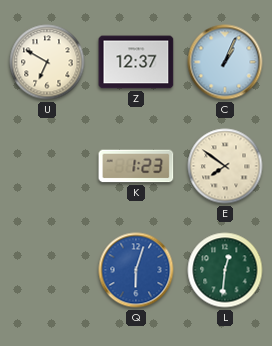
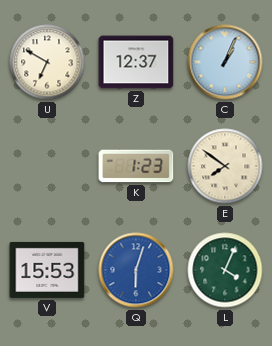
V: none -> 15:53 (47, 270)
L: 12:31 -> 4:04 (225, 270)
